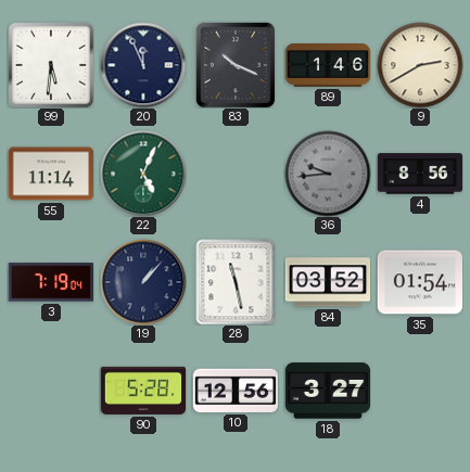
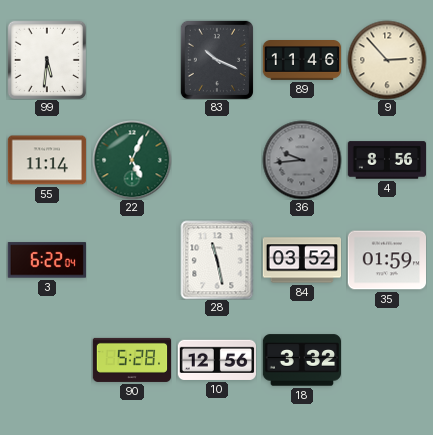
20: 11:56 -> none (143, 65)
89: 1:46 -> 11:46 (302, 61)
9: 2:40 -> 2:53 (387, 60)
3: 7:19 -> 6:22 (46, 260)
19: 1:07 -> none (143, 282)
35: 01:54 -> 01:59 (387, 260)
18: 3:27 -> 3:32 (301, 360)
